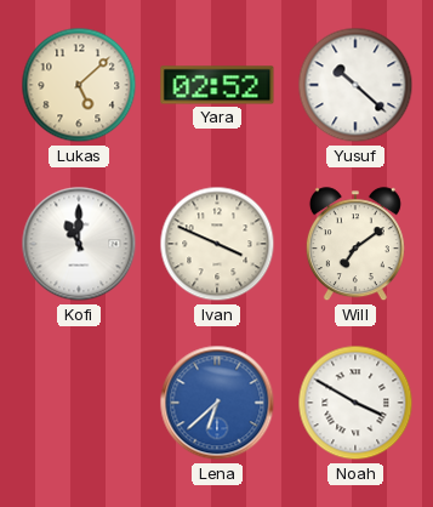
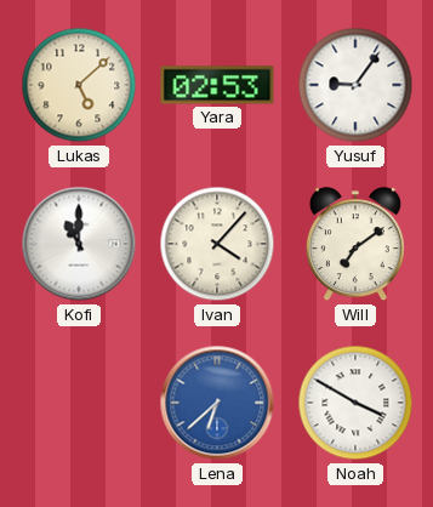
Yara: 02:52 -> 02:53 (217, 85)
Yusuf: 10:22 -> 9:06 (355, 85)
Ivan: 3:49 -> 4:07 (217, 244)
